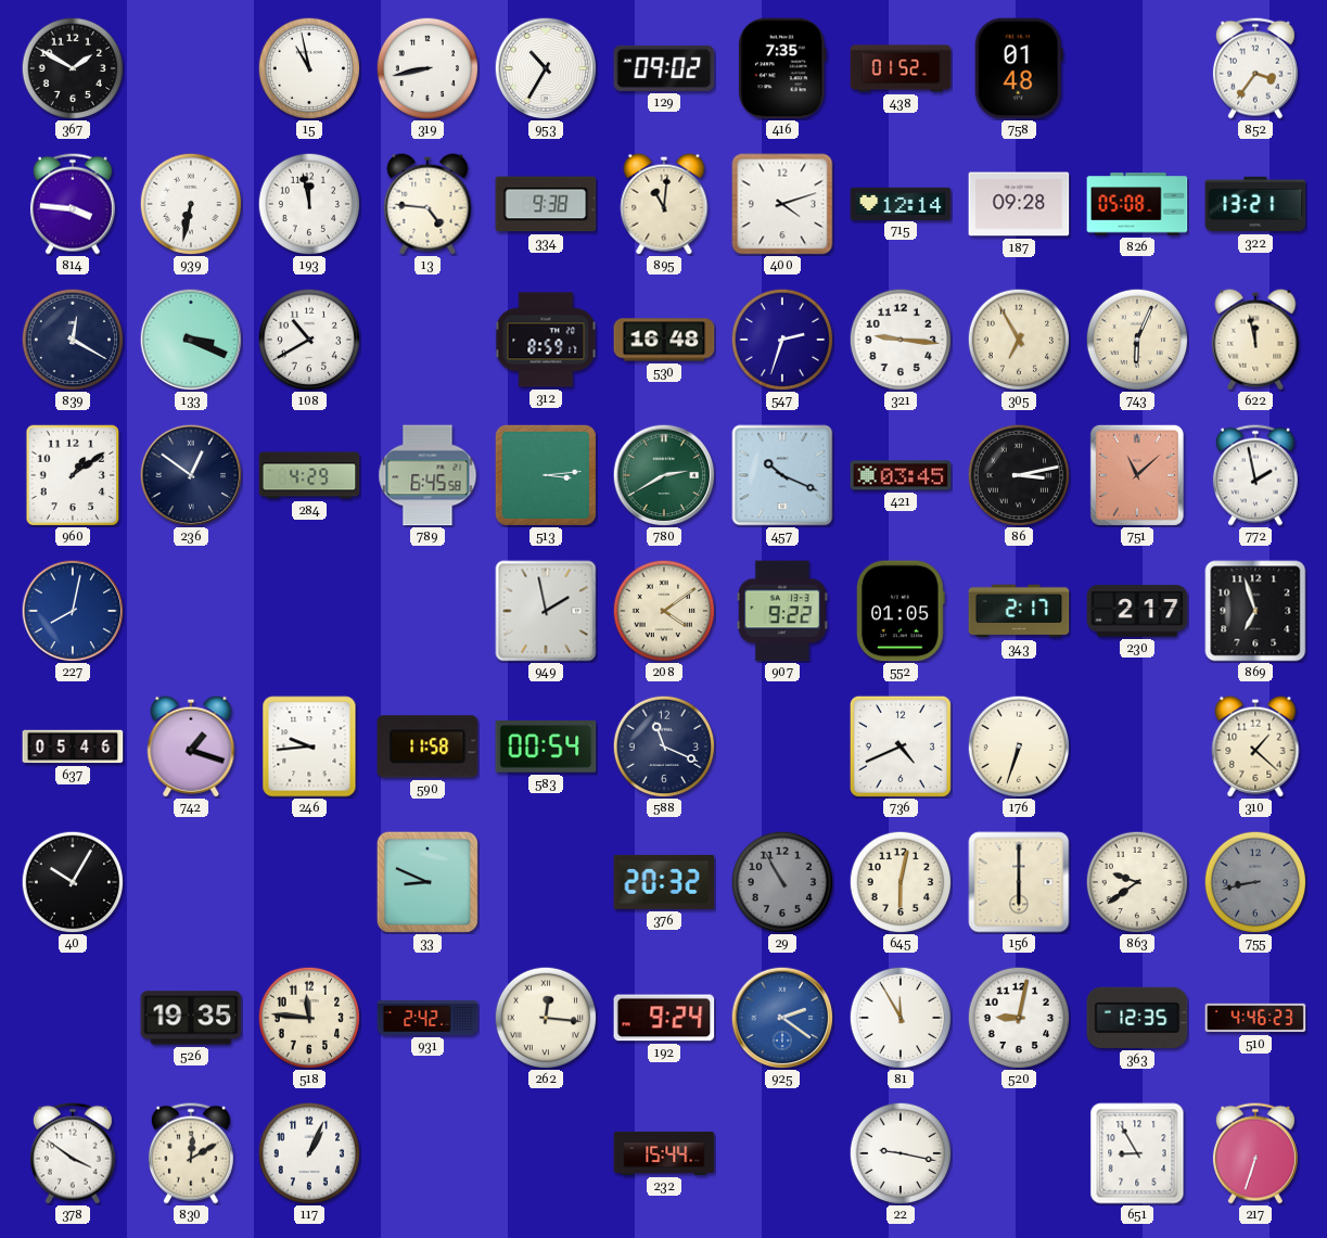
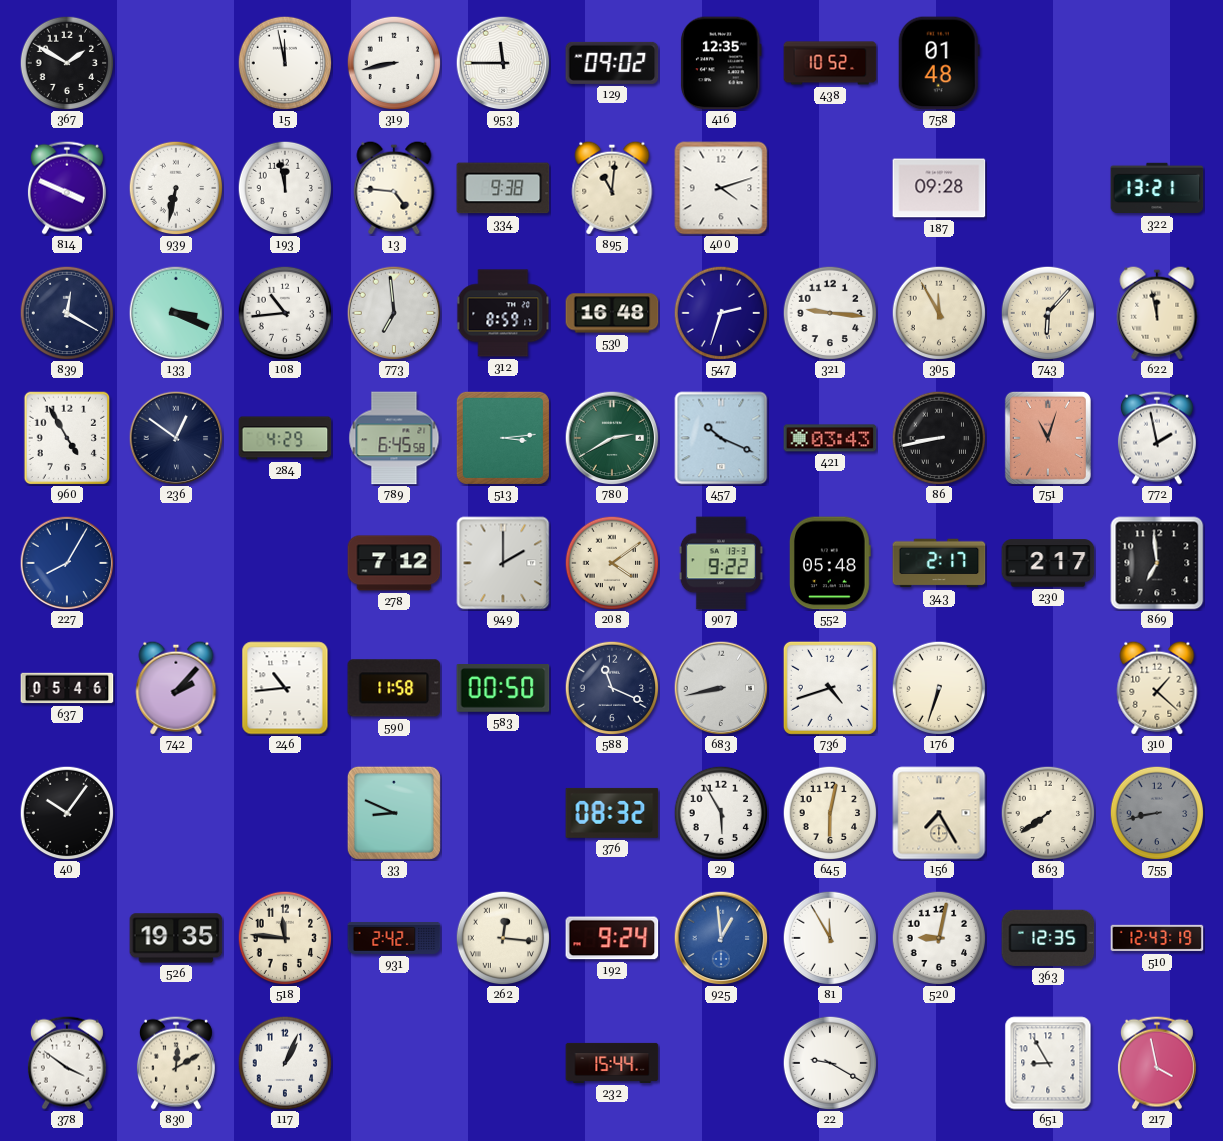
15: 10:58 -> 11:58 (285, 63)
953: 10:35 -> 11:45 (503, 63)
416: 7:35 -> 12:35 (722, 63)
438: 01:52 -> 10:52 (830, 63)
852: 3:36 -> none (1255, 68)
814: 3:46 -> 3:49 (67, 188)
715: 12:14 -> none (901, 203)
826: 05:08 -> none (1137, 204)
108: 10:40 -> 10:44 (285, 313)
773: none -> 6:59 (394, 313)
305: 6:55 -> 11:55 (939, 313)
743: 6:04 -> 6:07 (1048, 313)
960: 1:09 -> 4:55 (67, 438)
421: 03:45 -> 03:43 (830, 438)
86: 3:13 -> 8:43 (939, 438)
751: 11:08 -> 11:03 (1048, 438)
227: 8:02 -> 8:05 (67, 563)
278: none -> 7:12 (394, 563)
949: 1:58 -> 2:00 (503, 563)
552: 01:05 -> 05:48 (830, 563)
869: 6:57 -> 6:59 (1157, 563)
742: 1:18 -> 2:07 (176, 688)
246: 9:44 -> 10:44 (285, 688)
583: 00:54 -> 00:50 (503, 689)
683: none -> 8:43 (721, 688)
736: 4:41 -> 4:42 (830, 688)
40: 10:05 -> 10:06 (67, 813)
376: 20:32 -> 08:32 (612, 813)
29: 10:55 -> 5:55 (721, 813)
29 dial: grey -> white (721, 813)
156: 6:00 -> 7:25 (939, 813)
863: 9:39 -> 7:39 (1048, 813)
925: 2:21 -> 12:59 (721, 938)
510: 4:46 -> 12:43 (1157, 938)
22: 9:17 -> 9:20 (830, 1063)
217: 6:33 -> 3:58 (1157, 1063)
